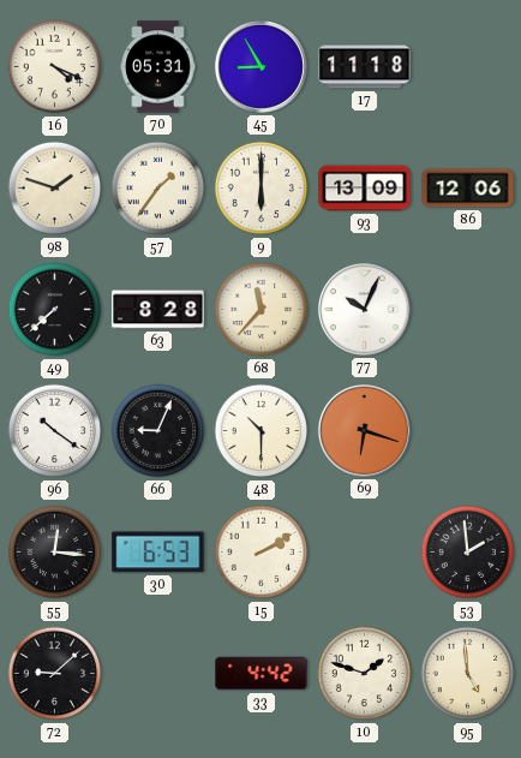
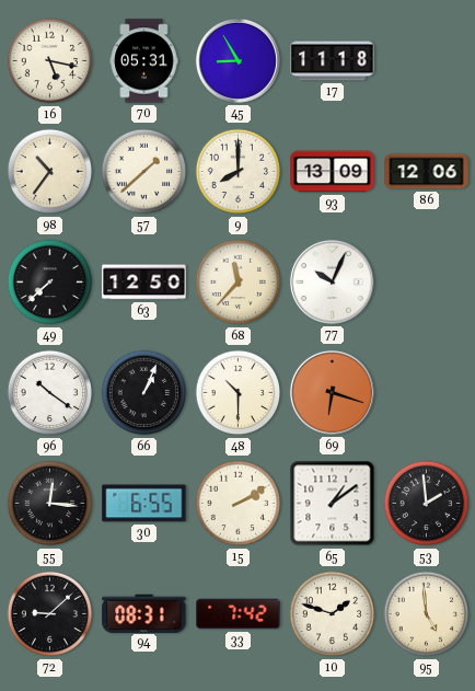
16: 4:19 -> 5:17 (50, 61)
98: 1:48 -> 10:36 (50, 172)
57: 1:36 -> 1:38 (144, 172)
9: 6:00 -> 8:00 (239, 172)
63: 8:28 -> 12:50 (144, 283)
66: 9:04 -> 1:04 (144, 393)
30: 6:53 -> 6:55 (144, 504)
65: none -> 1:09 (333, 504)
94: none -> 08:31 (144, 613)
33: 4:42 -> 7:42 (239, 614)
